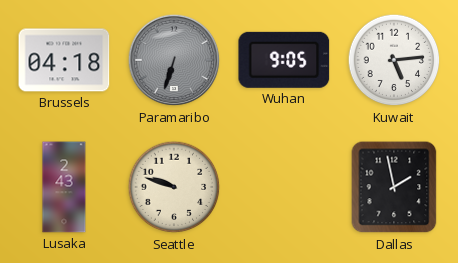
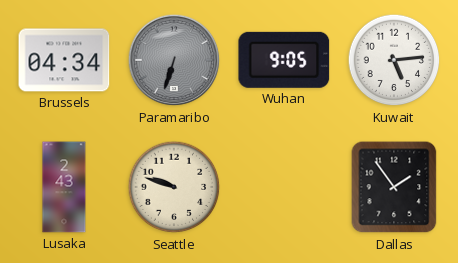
Brussels: 04:18 -> 04:34 (64, 60)
Dallas: 1:58 -> 1:54 (394, 187)
